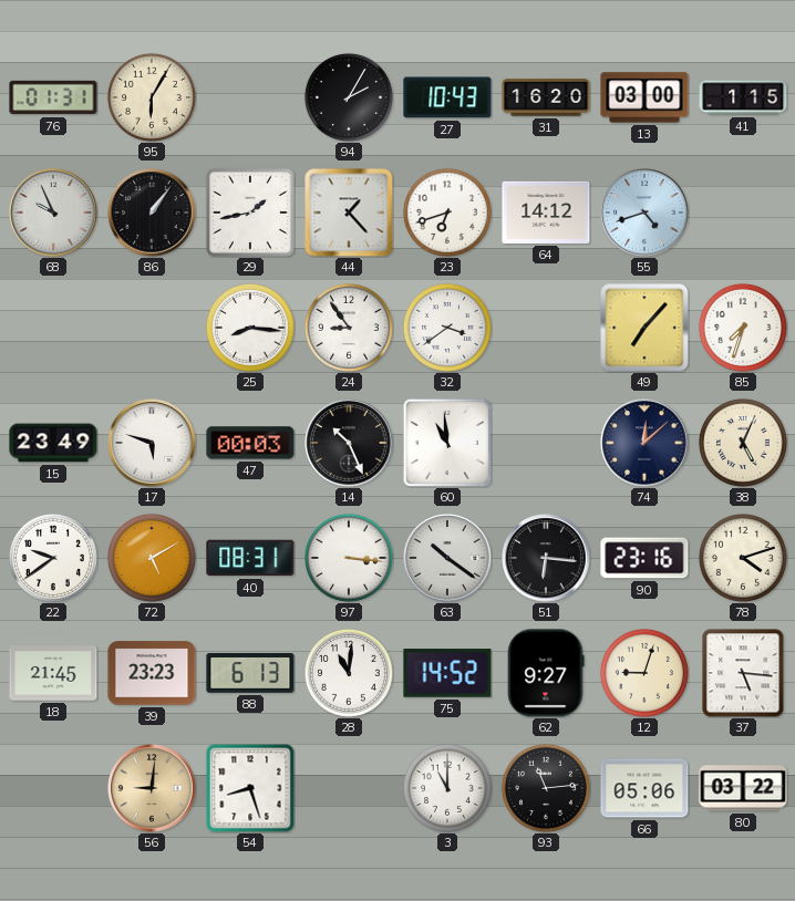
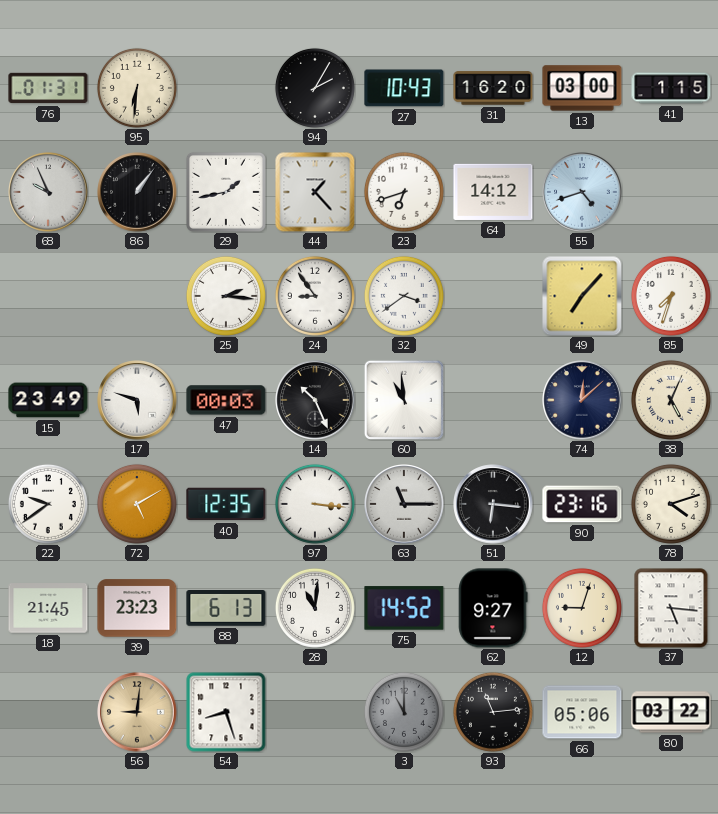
95: 6:05 -> 6:31 (137, 88)
25: 8:16 -> 2:16 (226, 296)
40: 08:31 -> 12:35 (226, 504)
63: 10:21 -> 11:15 (404, 504)
3 dial: white -> grey (404, 712)
